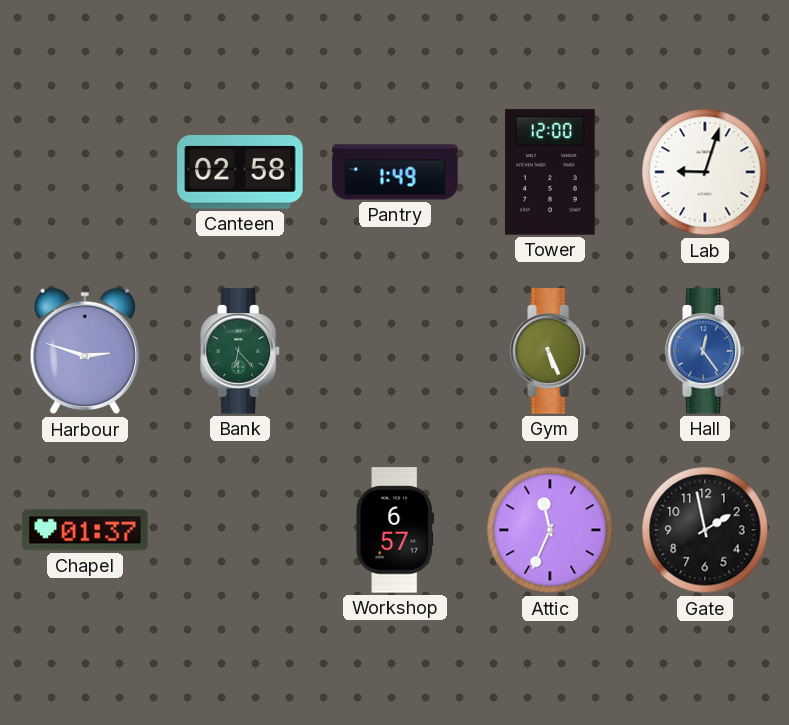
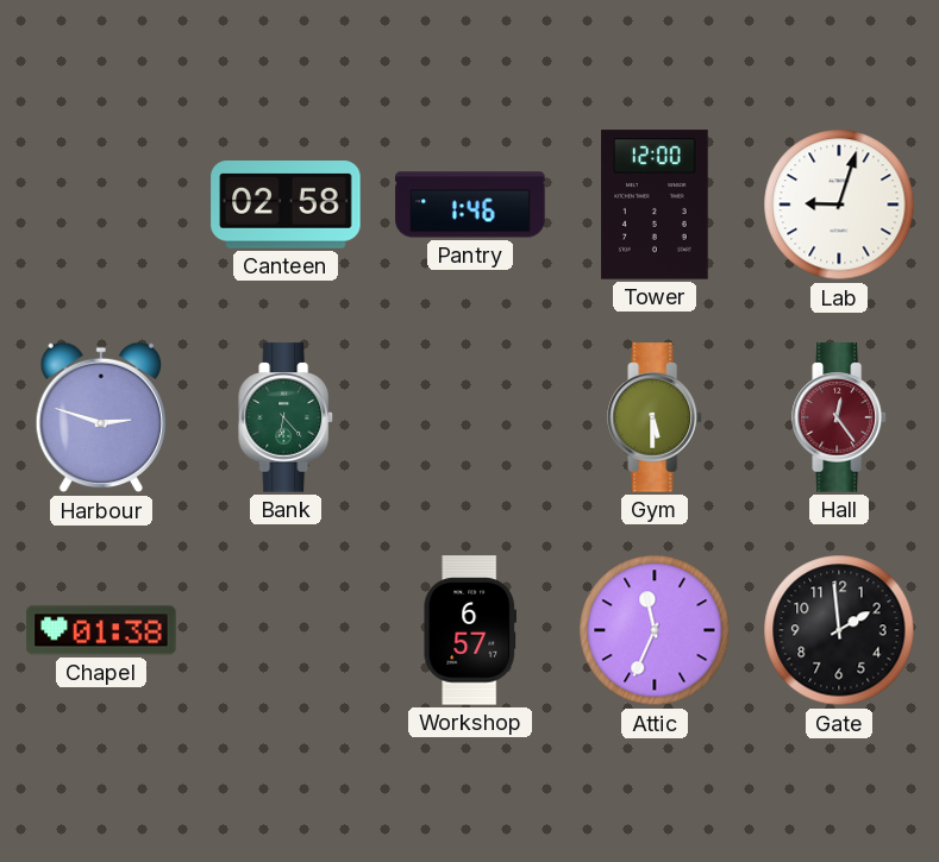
Pantry: 1:49 -> 1:46 (470, 205)
Gym: 5:26 -> 5:30 (655, 417)
Hall dial: blue -> burgundy (839, 417)
Chapel: 01:37 -> 01:38 (101, 630)
Gate: 1:58 -> 1:59 (839, 630)
